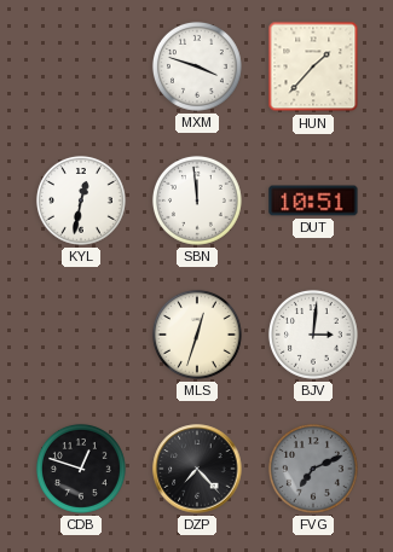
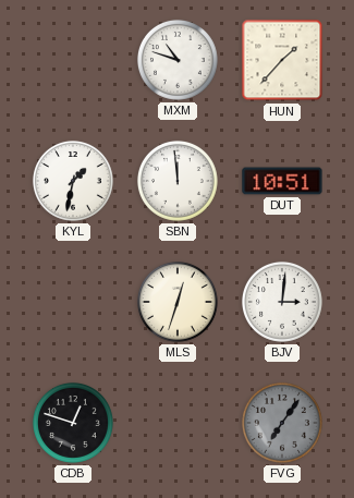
MXM: 3:48 -> 10:48 (178, 60)
KYL: 12:32 -> 1:32 (73, 181)
DZP: 7:23 -> none (197, 469)
FVG: 7:11 -> 7:06 (282, 423)
